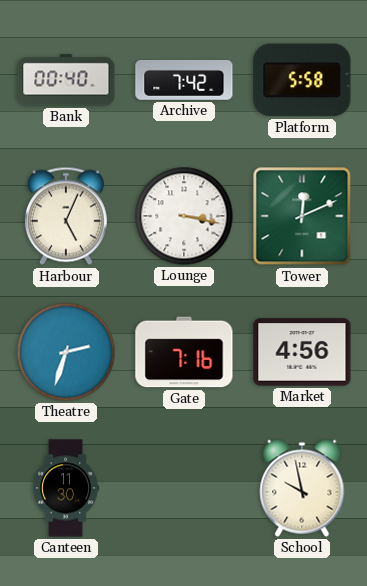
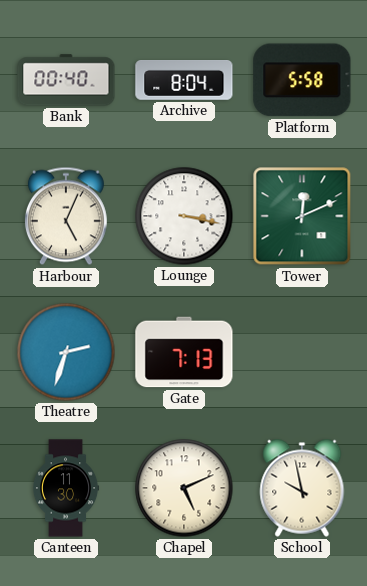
Archive: 7:42 -> 8:04 (184, 81)
Gate: 7:16 -> 7:13 (184, 352)
Market: 4:56 -> none (302, 352)
Chapel: none -> 5:11 (184, 488)
